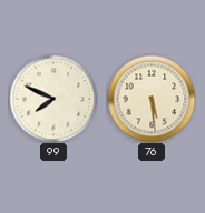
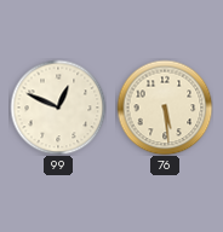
99: 7:49 -> 12:49 (58, 108)
